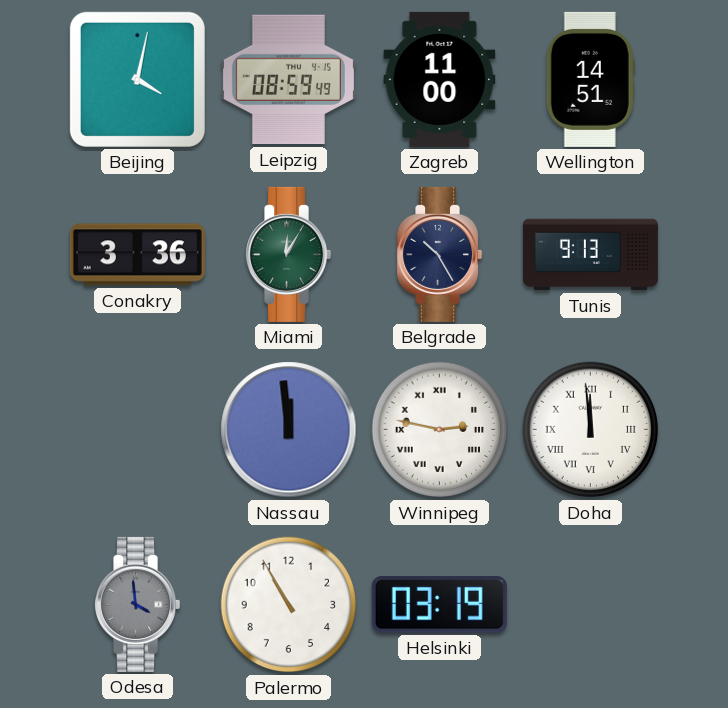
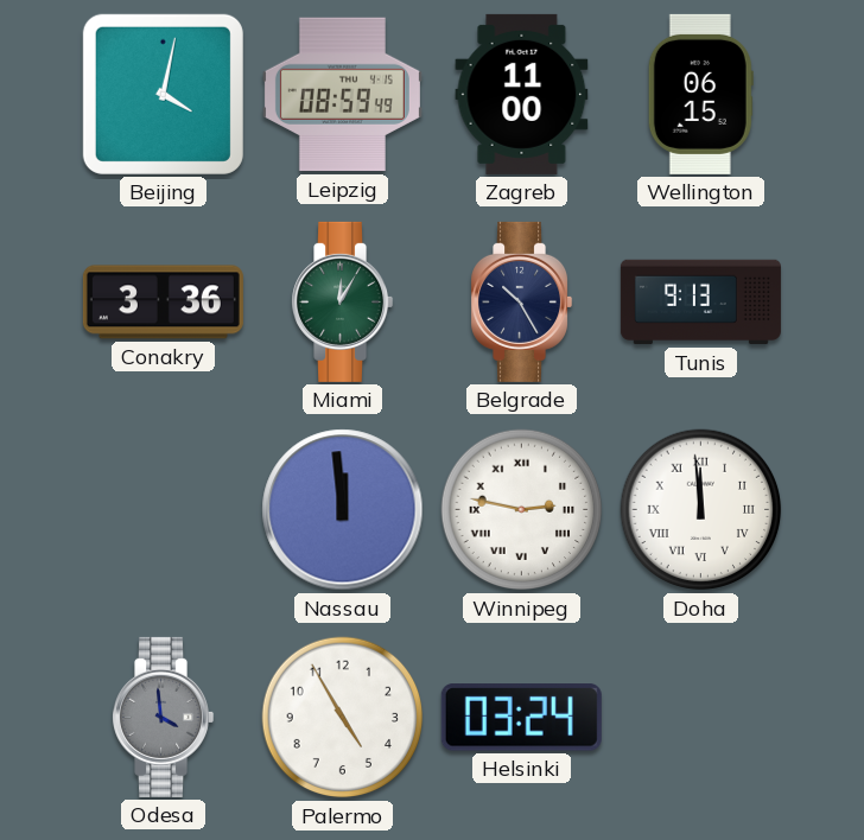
Wellington: 14:51 -> 06:15 (700, 94)
Palermo: 10:55 -> 4:55 (343, 718)
Helsinki: 03:19 -> 03:24 (521, 718)
